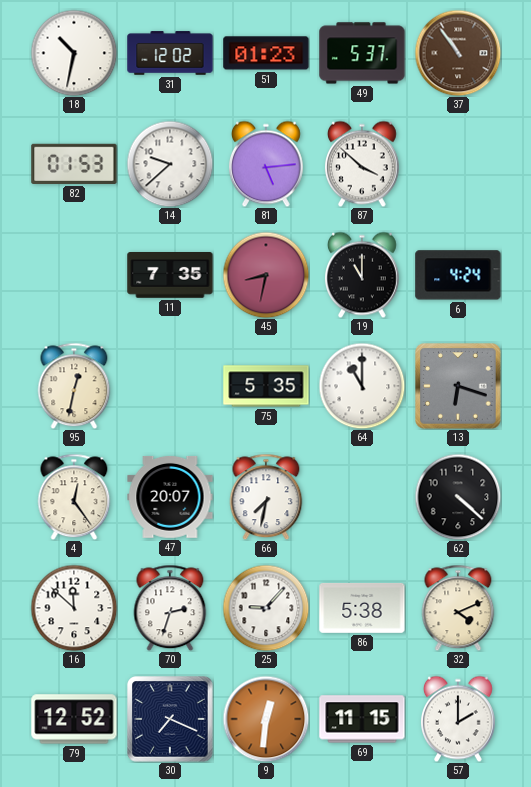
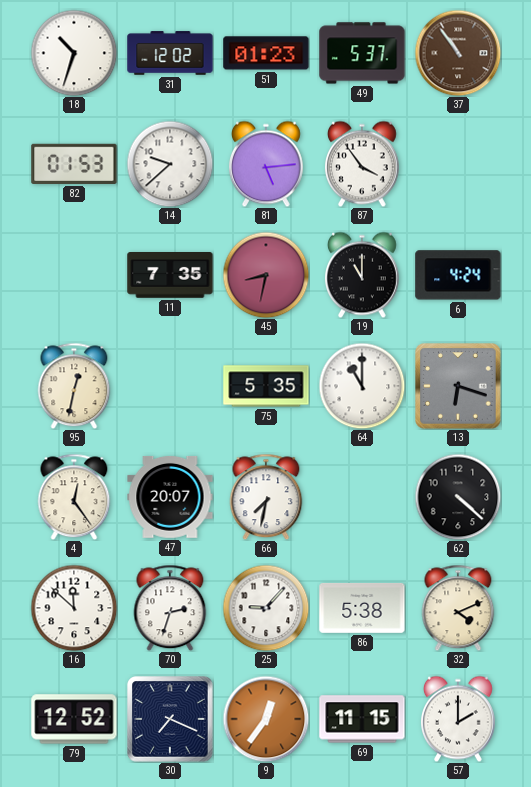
18: 10:32 -> 10:33 (74, 53)
87: 3:52 -> 3:54 (362, 164)
9: 12:31 -> 12:36 (266, 719)
